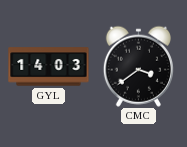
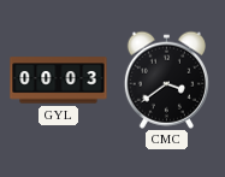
GYL: 14:03 -> 00:03 (59, 81)
